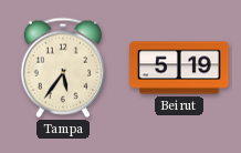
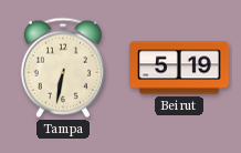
Tampa: 5:36 -> 6:32 (63, 68)
